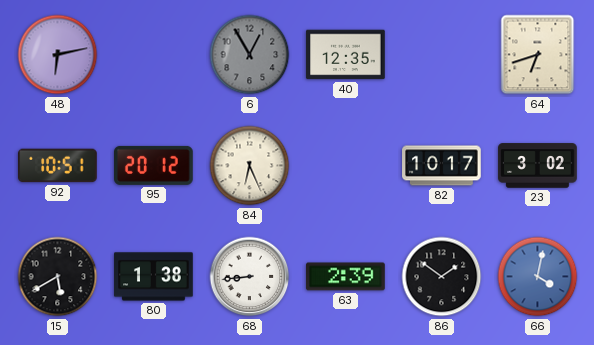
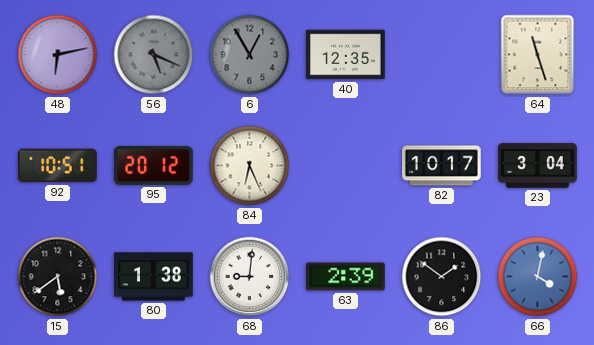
56: none -> 5:19 (154, 55)
64: 6:42 -> 11:27 (538, 55)
23: 3:02 -> 3:04 (538, 166)
15: 5:40 -> 5:39 (58, 277)
68: 8:44 -> 9:01 (250, 277)
